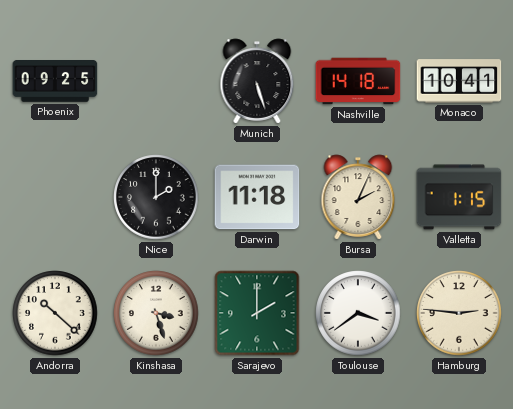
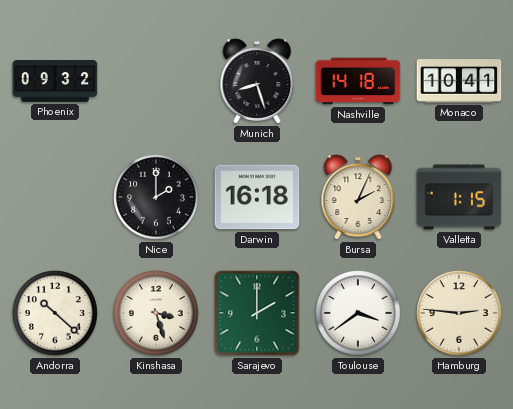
Phoenix: 09:25 -> 09:32 (55, 81)
Munich: 5:27 -> 8:27 (257, 81)
Darwin: 11:18 -> 16:18 (257, 197)
